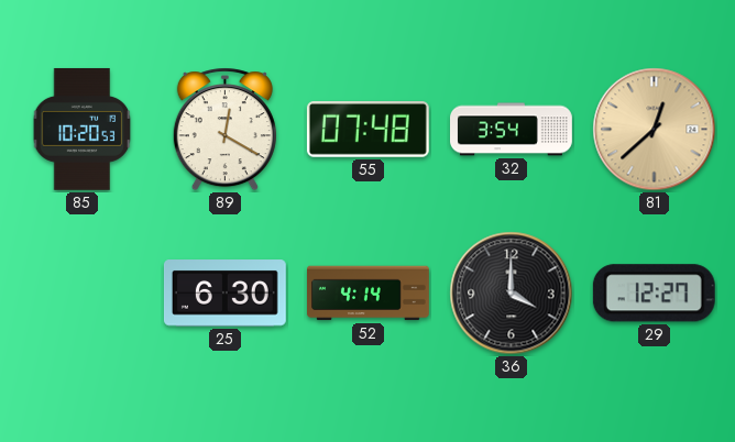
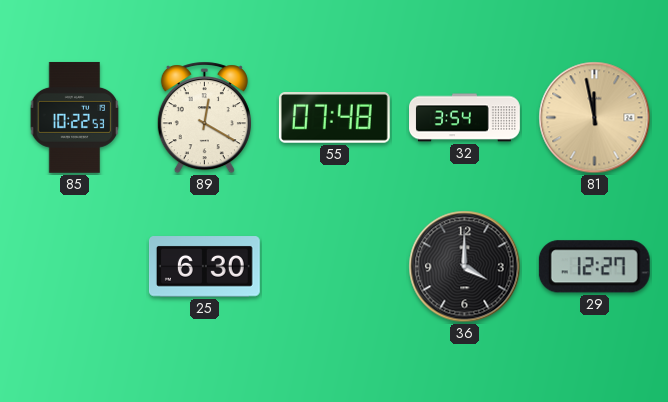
85: 10:20 -> 10:22 (75, 117)
81: 12:38 -> 11:58 (595, 118)
52: 4:14 -> none (369, 294)
